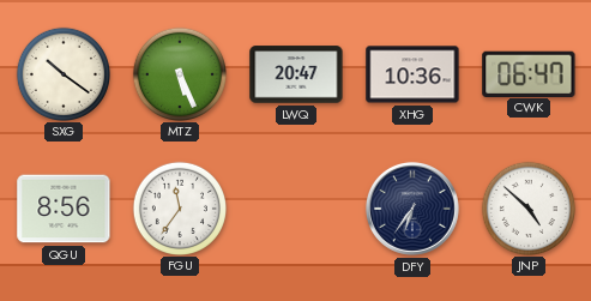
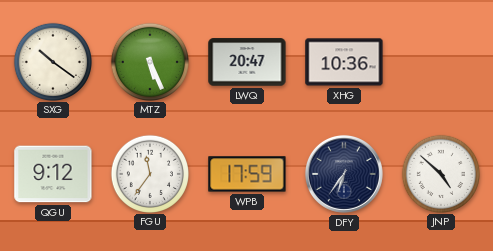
CWK: 06:47 -> none (529, 73)
QGU: 8:56 -> 9:12 (53, 174)
WPB: none -> 17:59 (247, 174)
